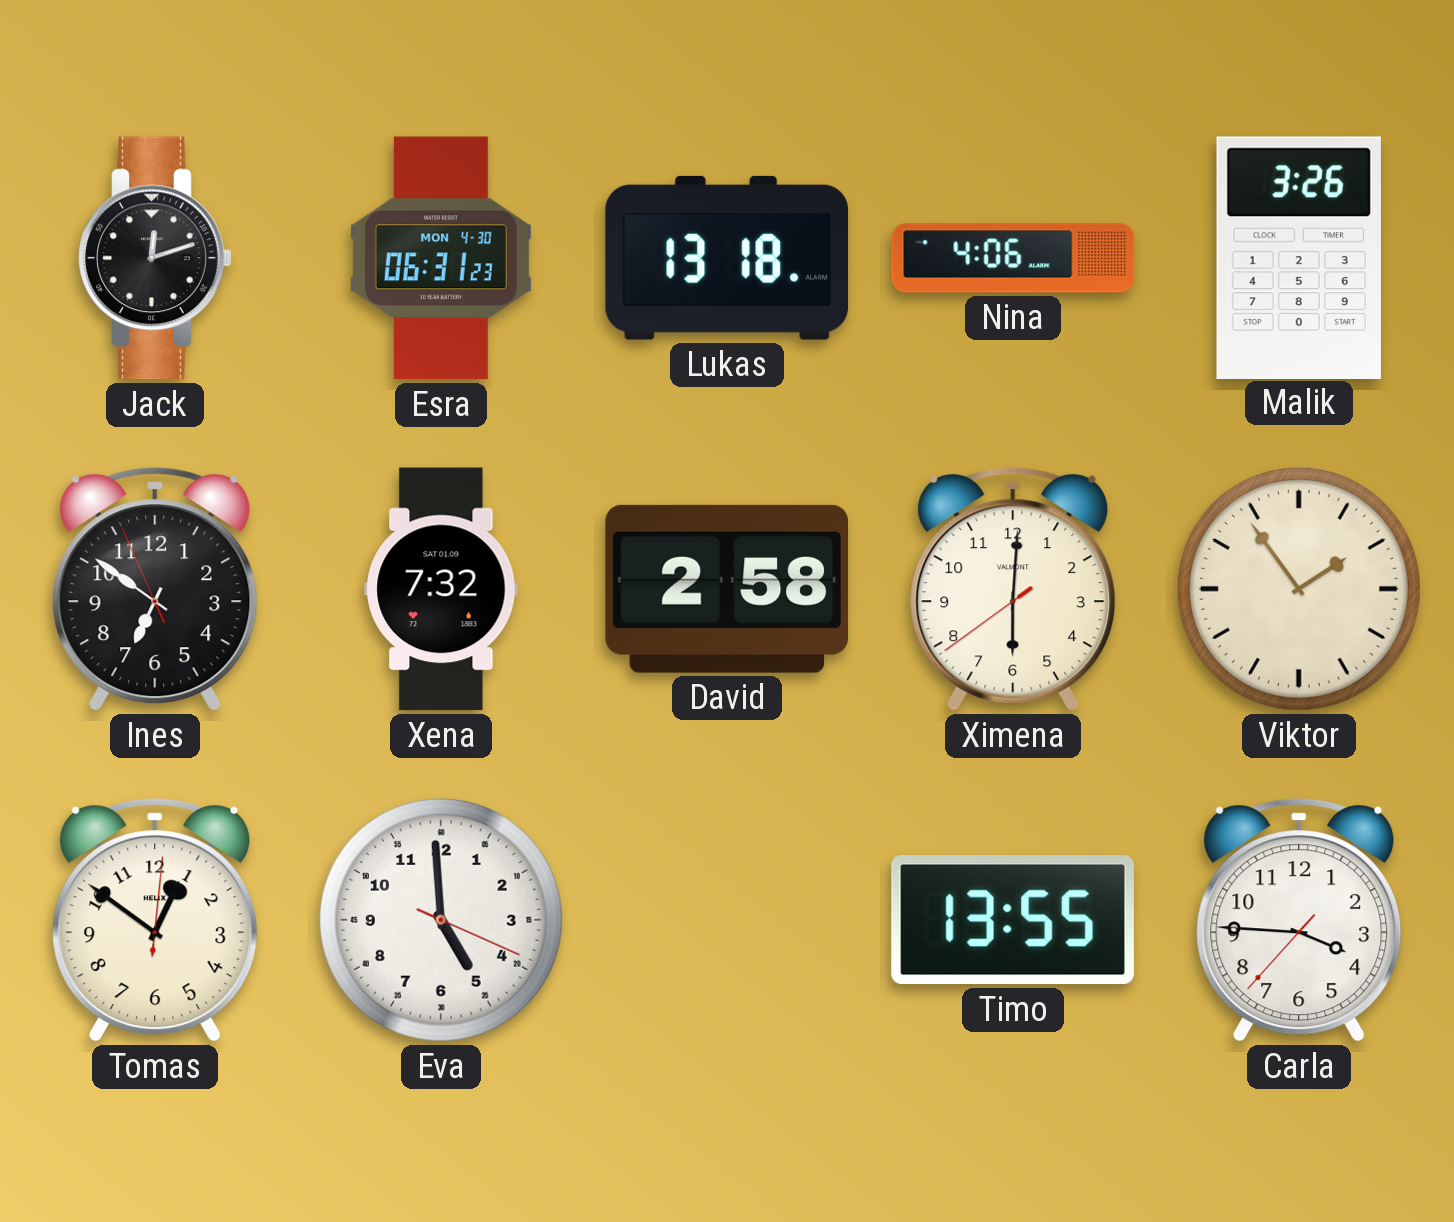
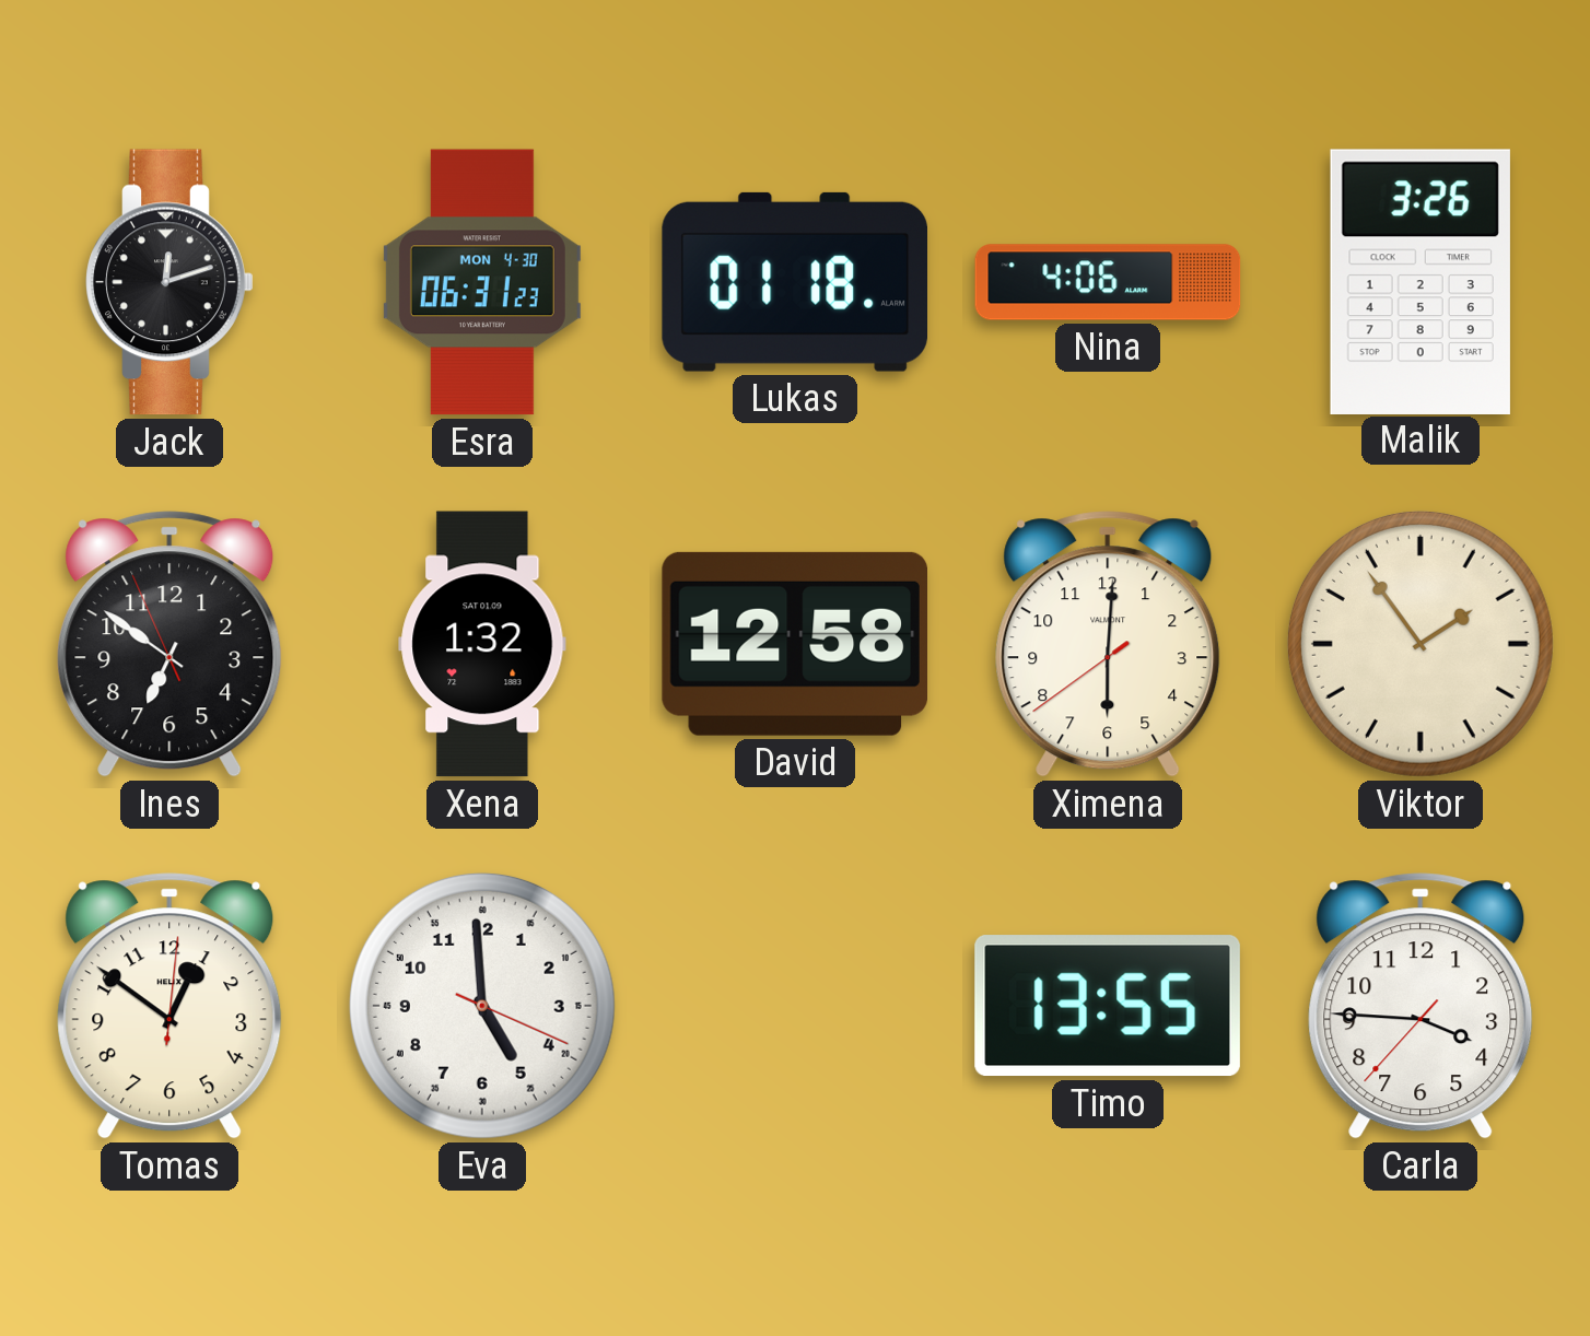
Lukas: 13:18 -> 01:18 (794, 282)
Xena: 7:32 -> 1:32 (482, 644)
David: 2:58 -> 12:58 (794, 644)
